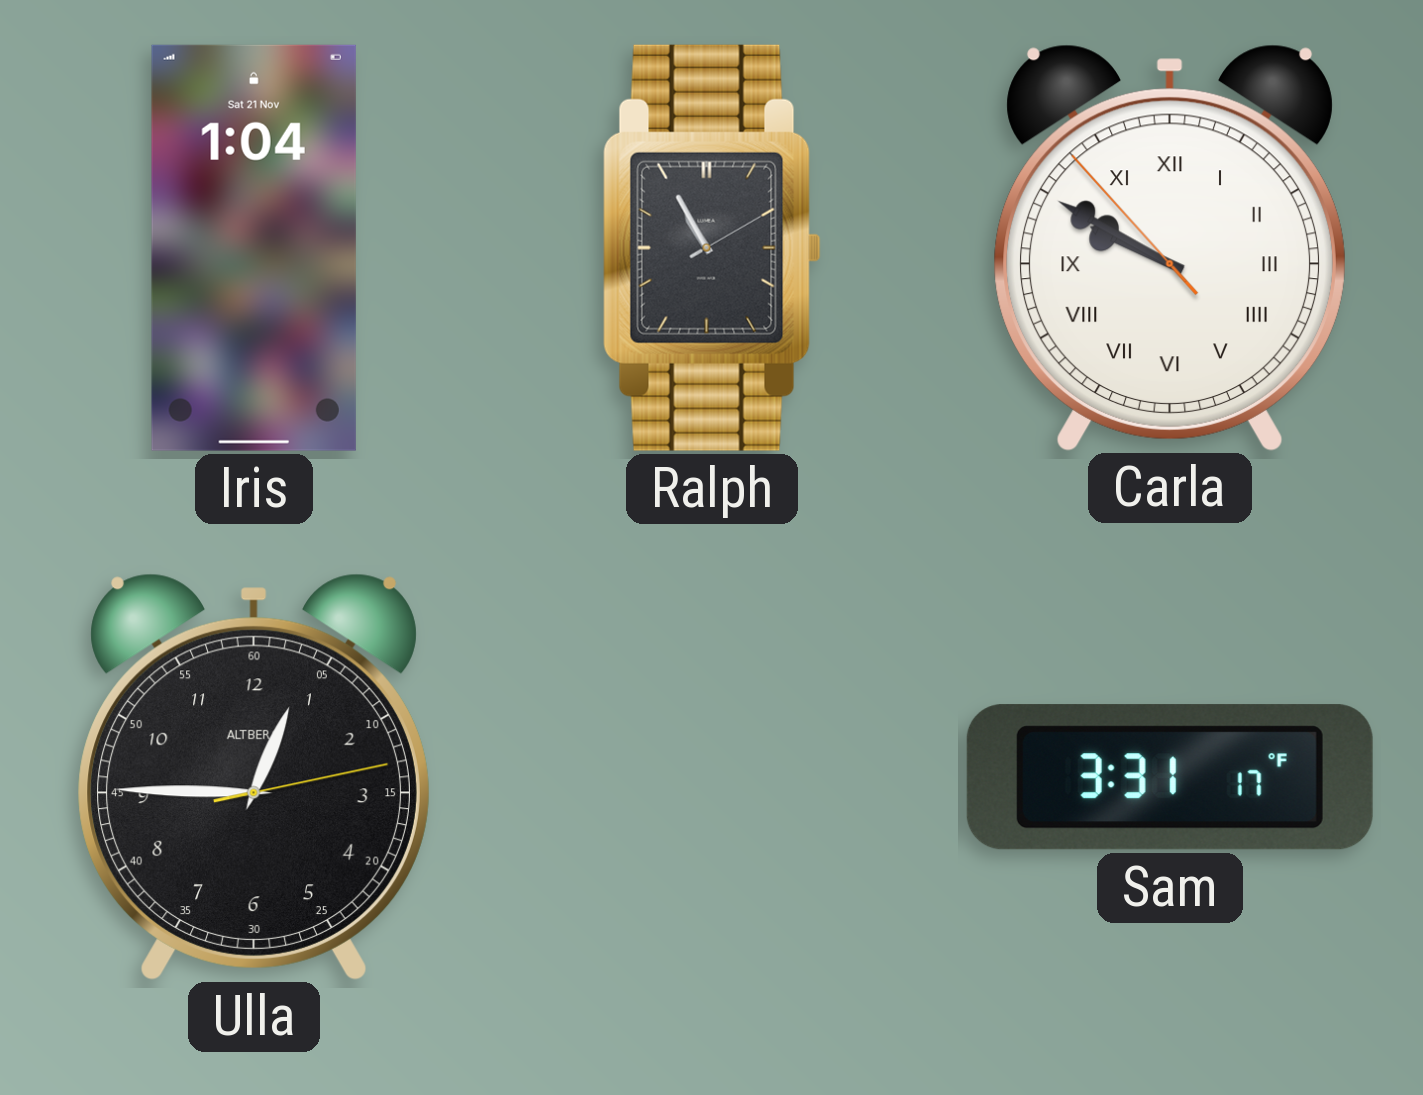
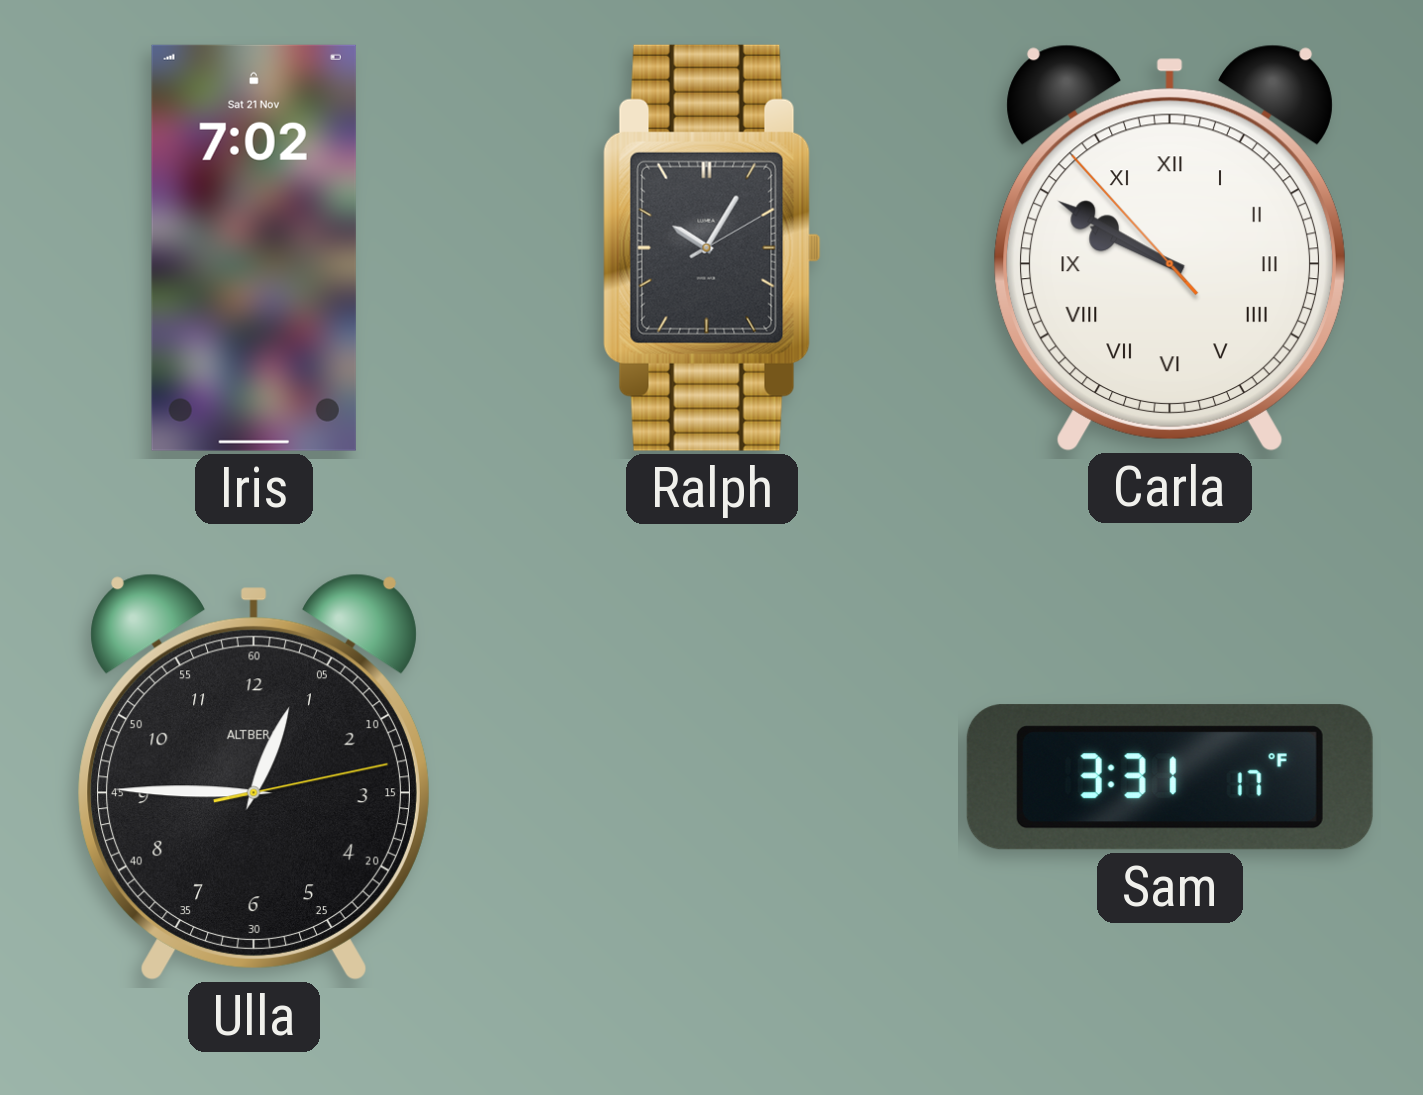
Iris: 1:04 -> 7:02 (254, 248)
Ralph: 10:55 -> 10:05 (712, 248)
